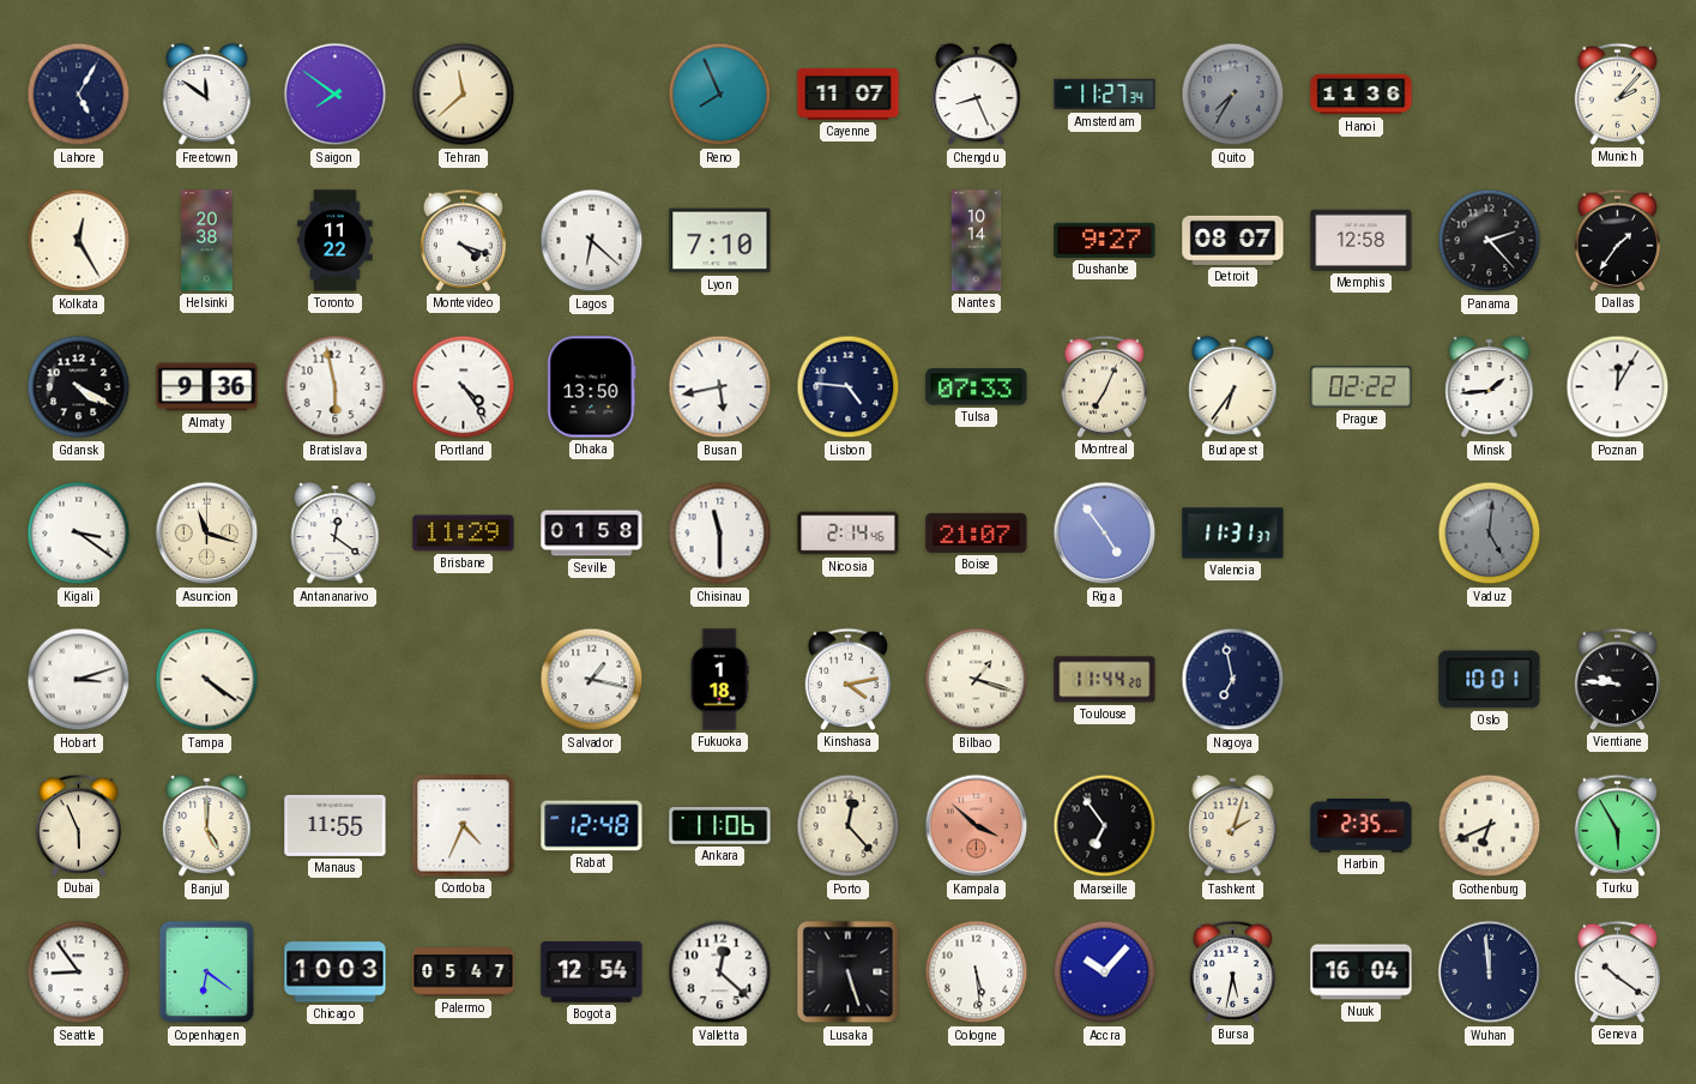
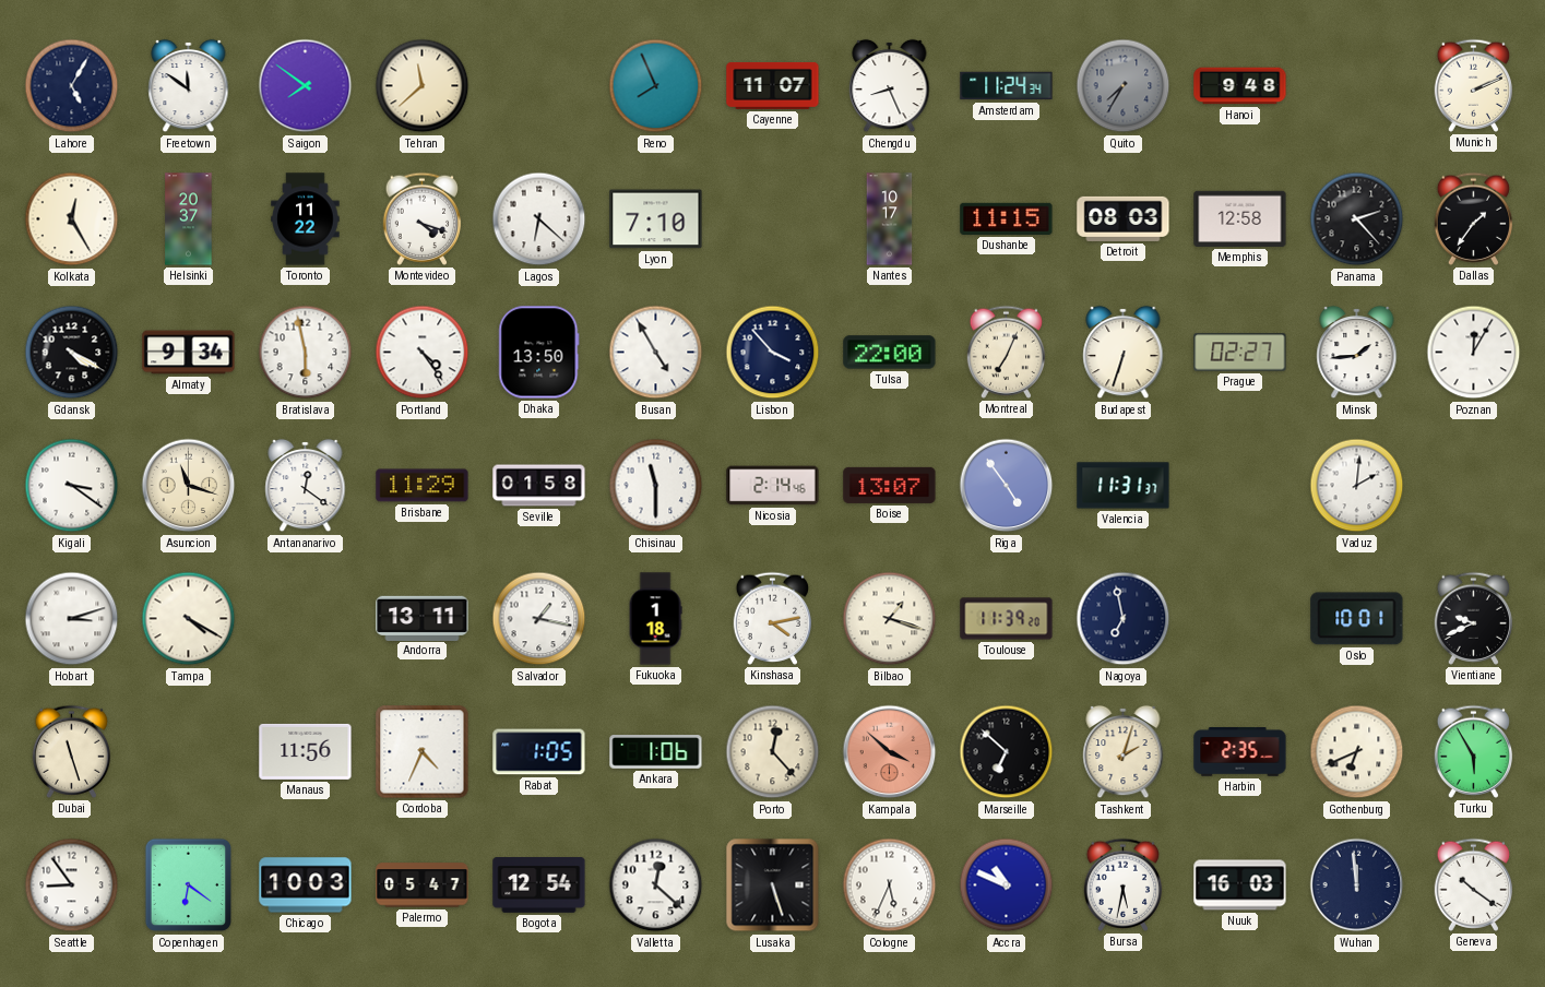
Amsterdam: 11:27 -> 11:24 (1007, 86)
Hanoi: 11:36 -> 9:48 (1240, 86)
Munich: 2:07 -> 2:11 (1474, 85)
Helsinki: 20:38 -> 20:37 (189, 219)
Nantes: 10:14 -> 10:17 (890, 219)
Dushanbe: 9:27 -> 11:15 (1007, 218)
Detroit: 08:07 -> 08:03 (1124, 218)
Almaty: 9:36 -> 9:34 (189, 353)
Busan: 5:43 -> 4:55 (656, 353)
Lisbon: 4:46 -> 3:53 (773, 353)
Tulsa: 07:33 -> 22:00 (890, 353)
Budapest: 6:36 -> 6:33 (1124, 353)
Prague: 02:22 -> 02:27 (1240, 353)
Boise: 21:07 -> 13:07 (890, 485)
Vaduz: 5:01 -> 2:01 (1357, 486)
Vaduz dial: grey -> white (1357, 486)
Tampa: 4:21 -> 4:20 (189, 619)
Andorra: none -> 13:11 (423, 618)
Toulouse: 11:44 -> 11:39 (1007, 619)
Vientiane: 9:46 -> 9:41 (1474, 618)
Dubai: 5:56 -> 11:27 (72, 751)
Banjul: 5:00 -> none (207, 826)
Manaus: 11:55 -> 11:56 (306, 751)
Rabat: 12:48 -> 1:05 (539, 752)
Ankara: 11:06 -> 1:06 (656, 752)
Marseille: 6:54 -> 6:52 (1007, 752)
Cologne: 5:29 -> 5:34 (890, 885)
Accra: 10:07 -> 10:49 (1007, 885)
Nuuk: 16:04 -> 16:03 (1240, 885)
